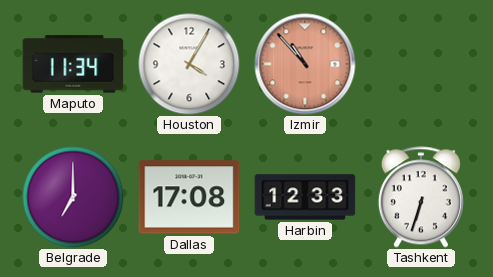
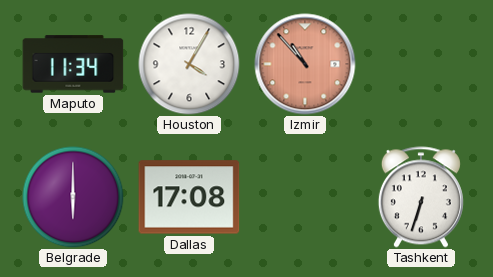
Belgrade: 7:00 -> 6:00 (73, 197)
Harbin: 12:33 -> none (305, 197)
